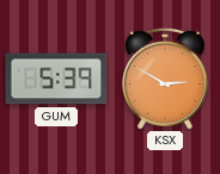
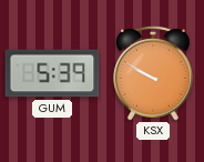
KSX: 2:50 -> 9:50 (154, 73)
